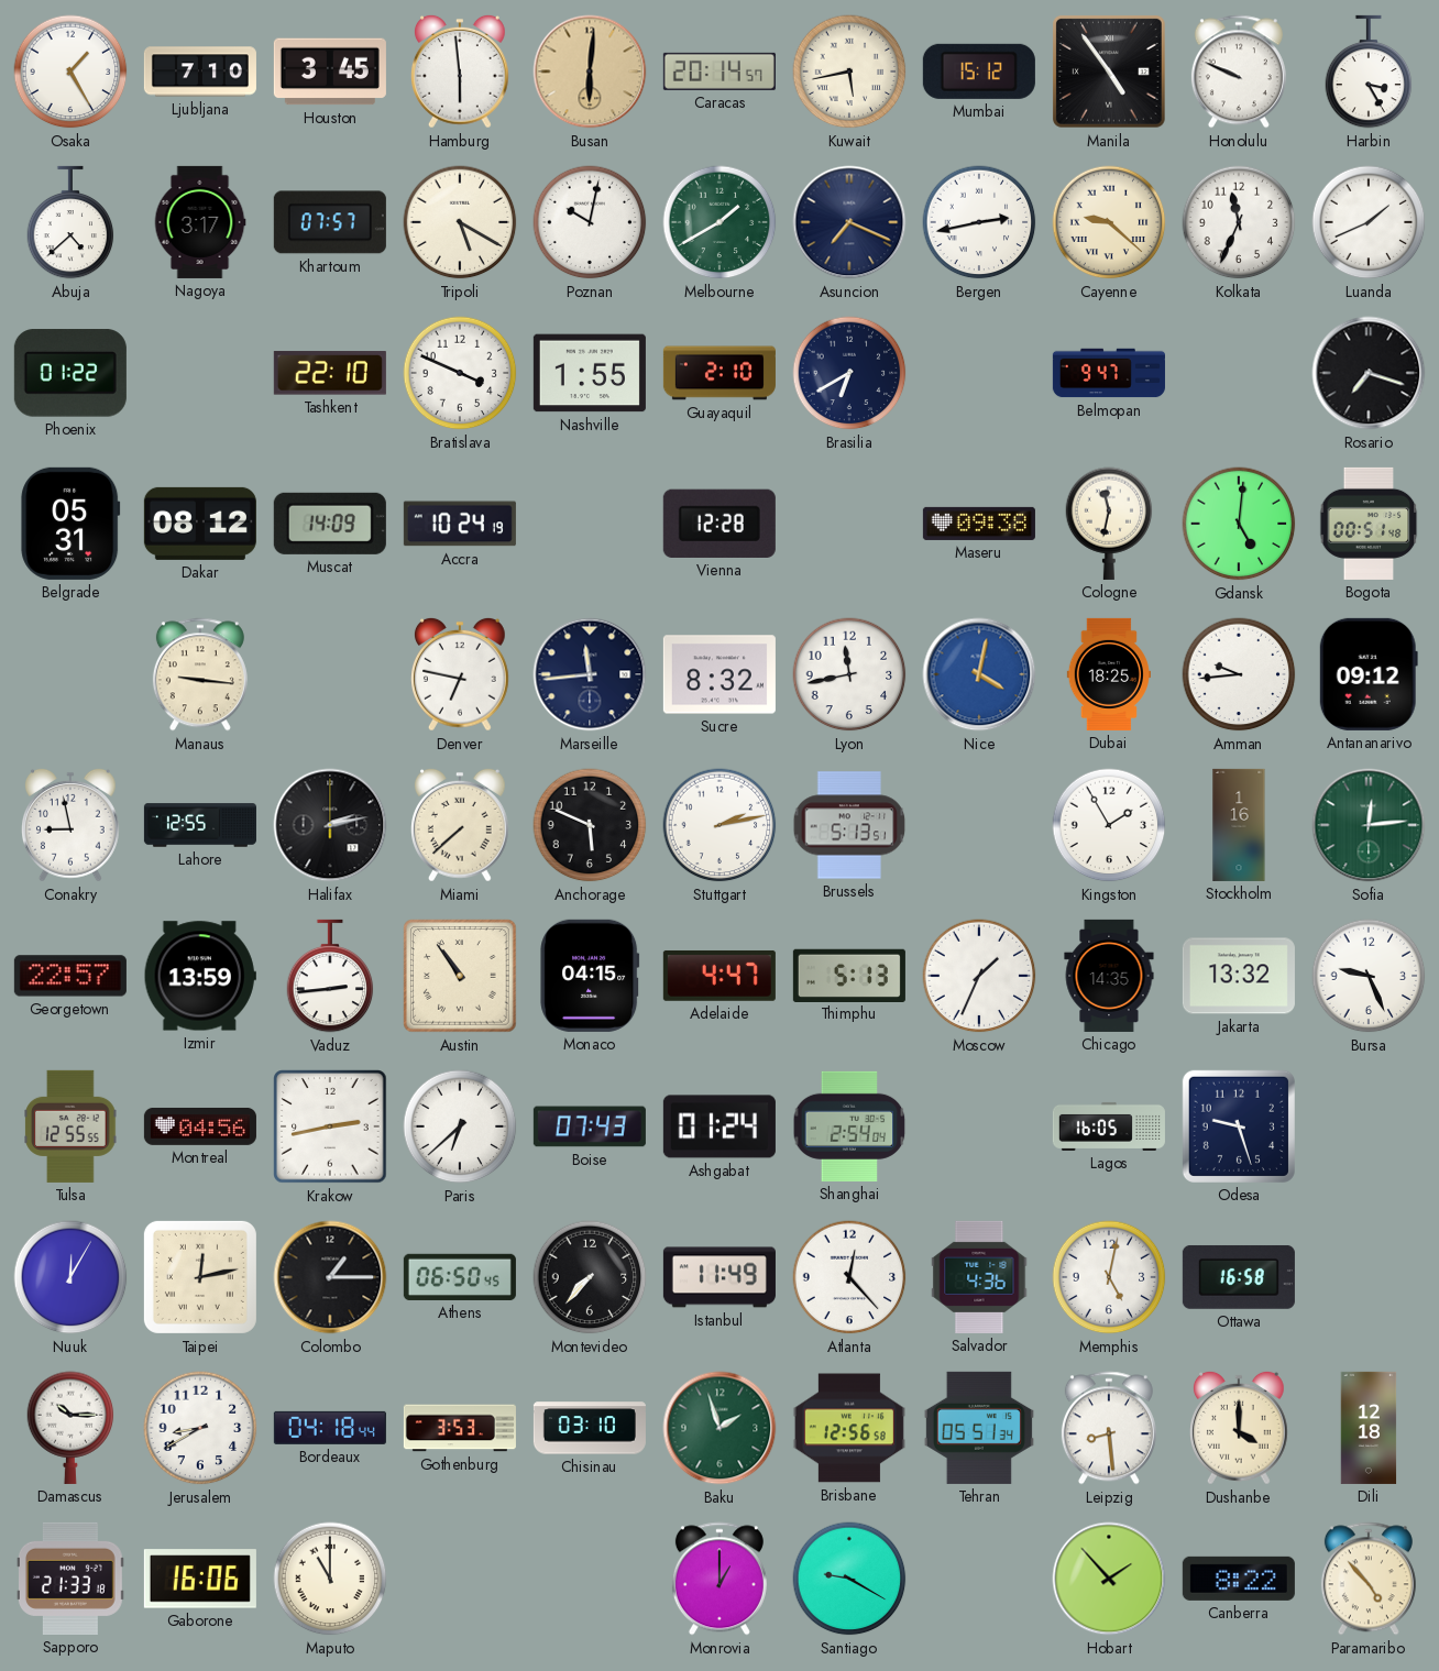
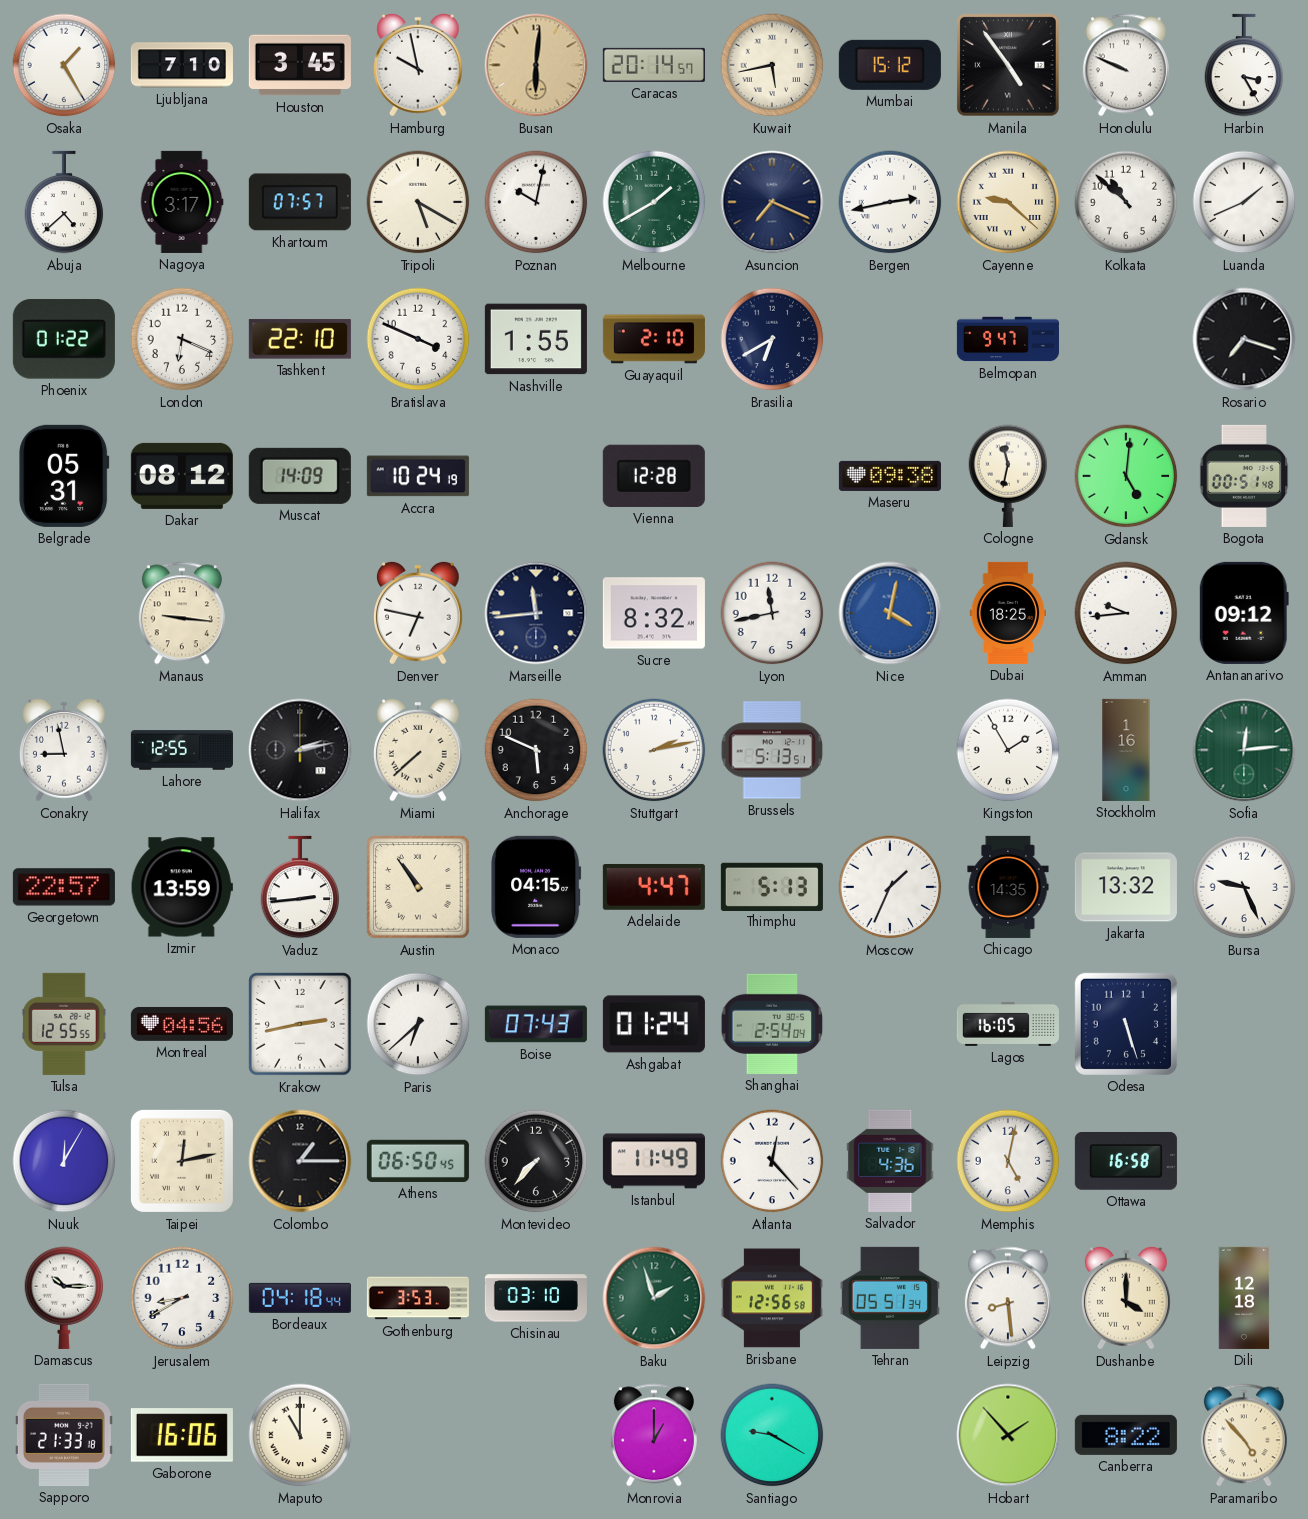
Hamburg: 5:59 -> 9:58 (419, 65)
Kolkata: 11:34 -> 10:52 (1126, 202)
London: none -> 6:19 (182, 339)
Odesa: 9:27 -> 5:27 (1126, 1024)
